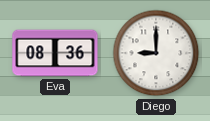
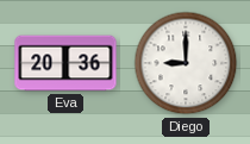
Eva: 08:36 -> 20:36 (65, 63)
